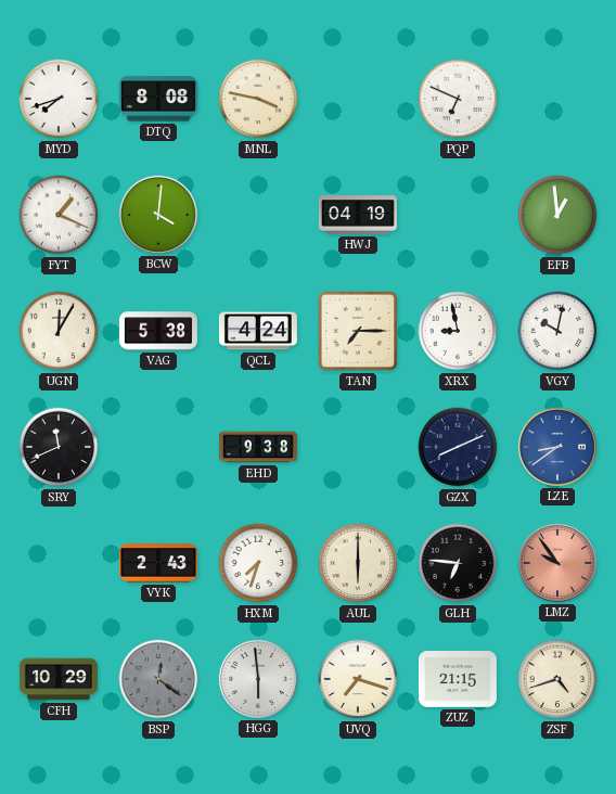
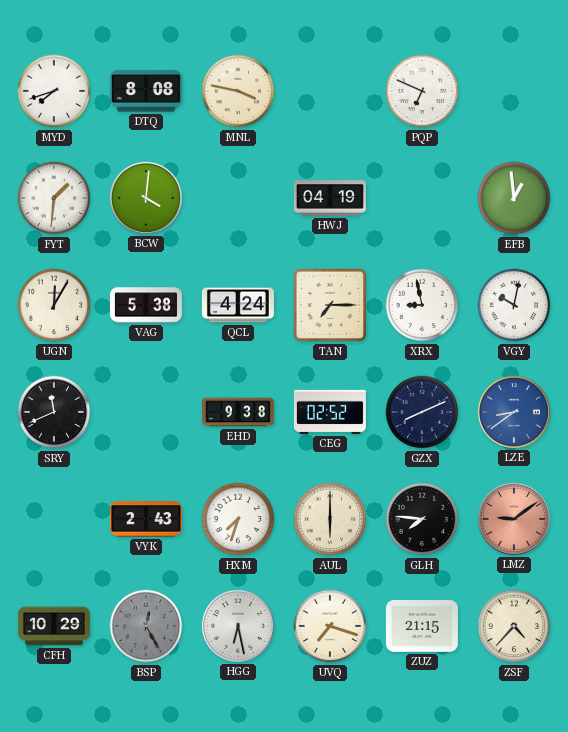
FYT: 1:19 -> 1:31 (54, 198)
CEG: none -> 02:52 (330, 412)
GLH: 6:46 -> 7:46 (422, 519)
LMZ: 9:54 -> 9:09 (514, 519)
BSP: 12:21 -> 12:25 (146, 626)
HGG: 5:59 -> 6:28 (238, 626)
ZSF: 4:42 -> 4:37 (514, 626)
